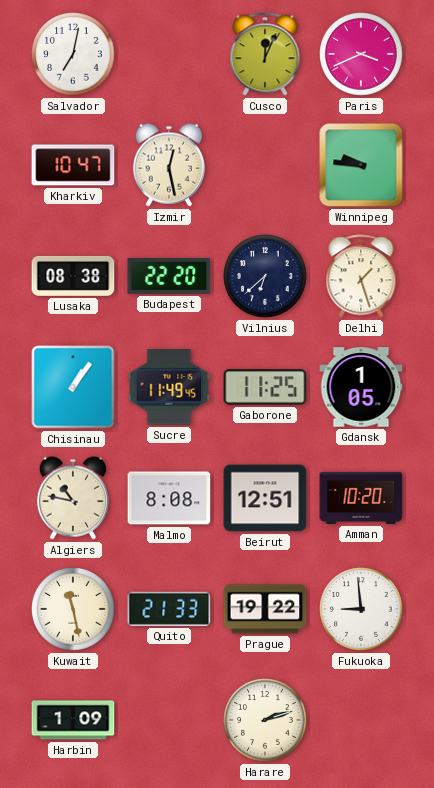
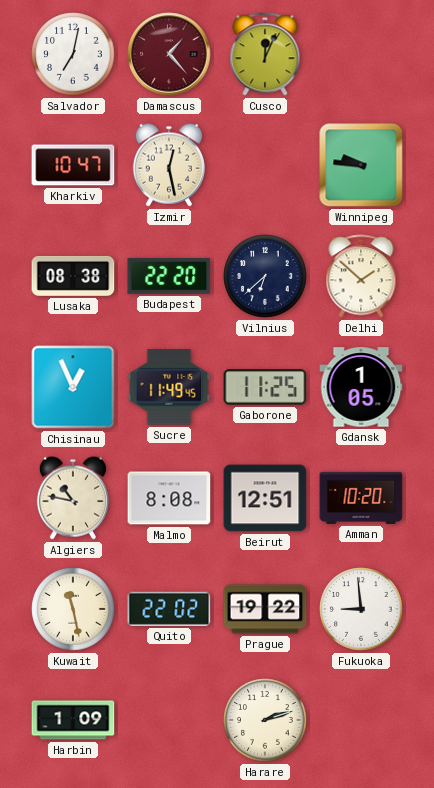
Damascus: none -> 1:23 (169, 54)
Paris: 3:41 -> none (361, 54)
Delhi: 1:27 -> 1:52 (361, 276)
Chisinau: 1:06 -> 12:56 (73, 387)
Quito: 21:33 -> 22:02 (169, 609)
